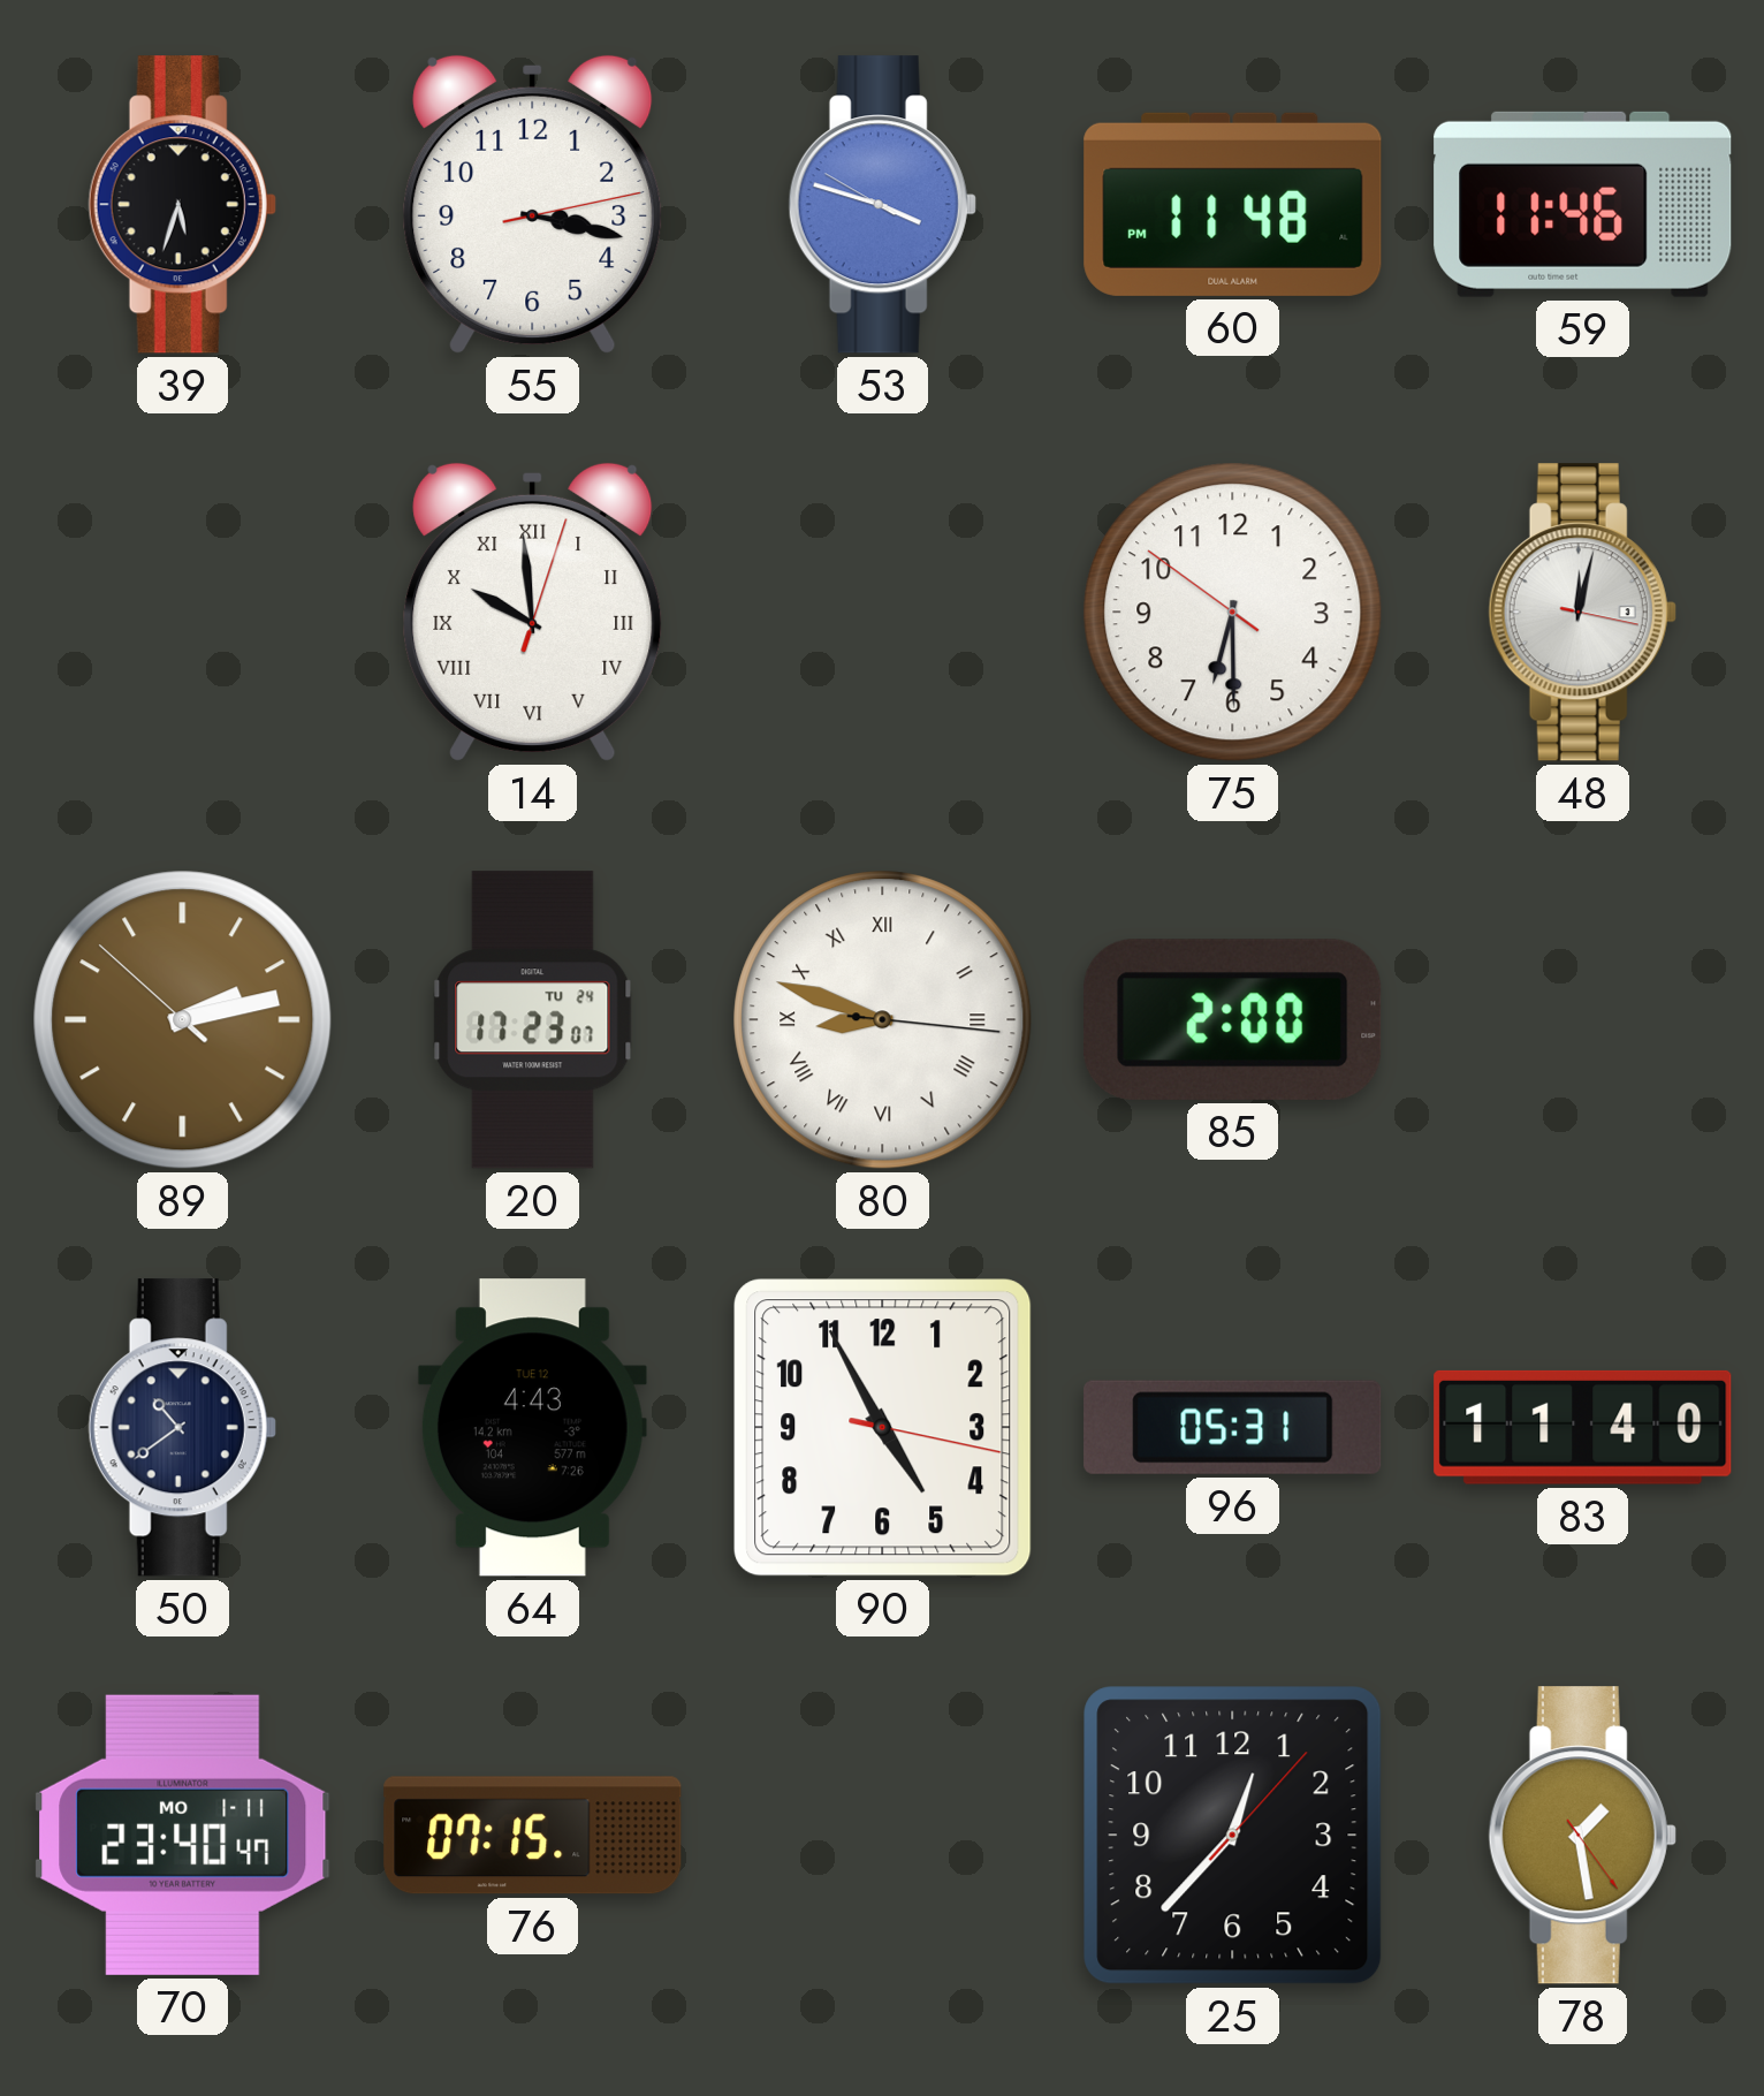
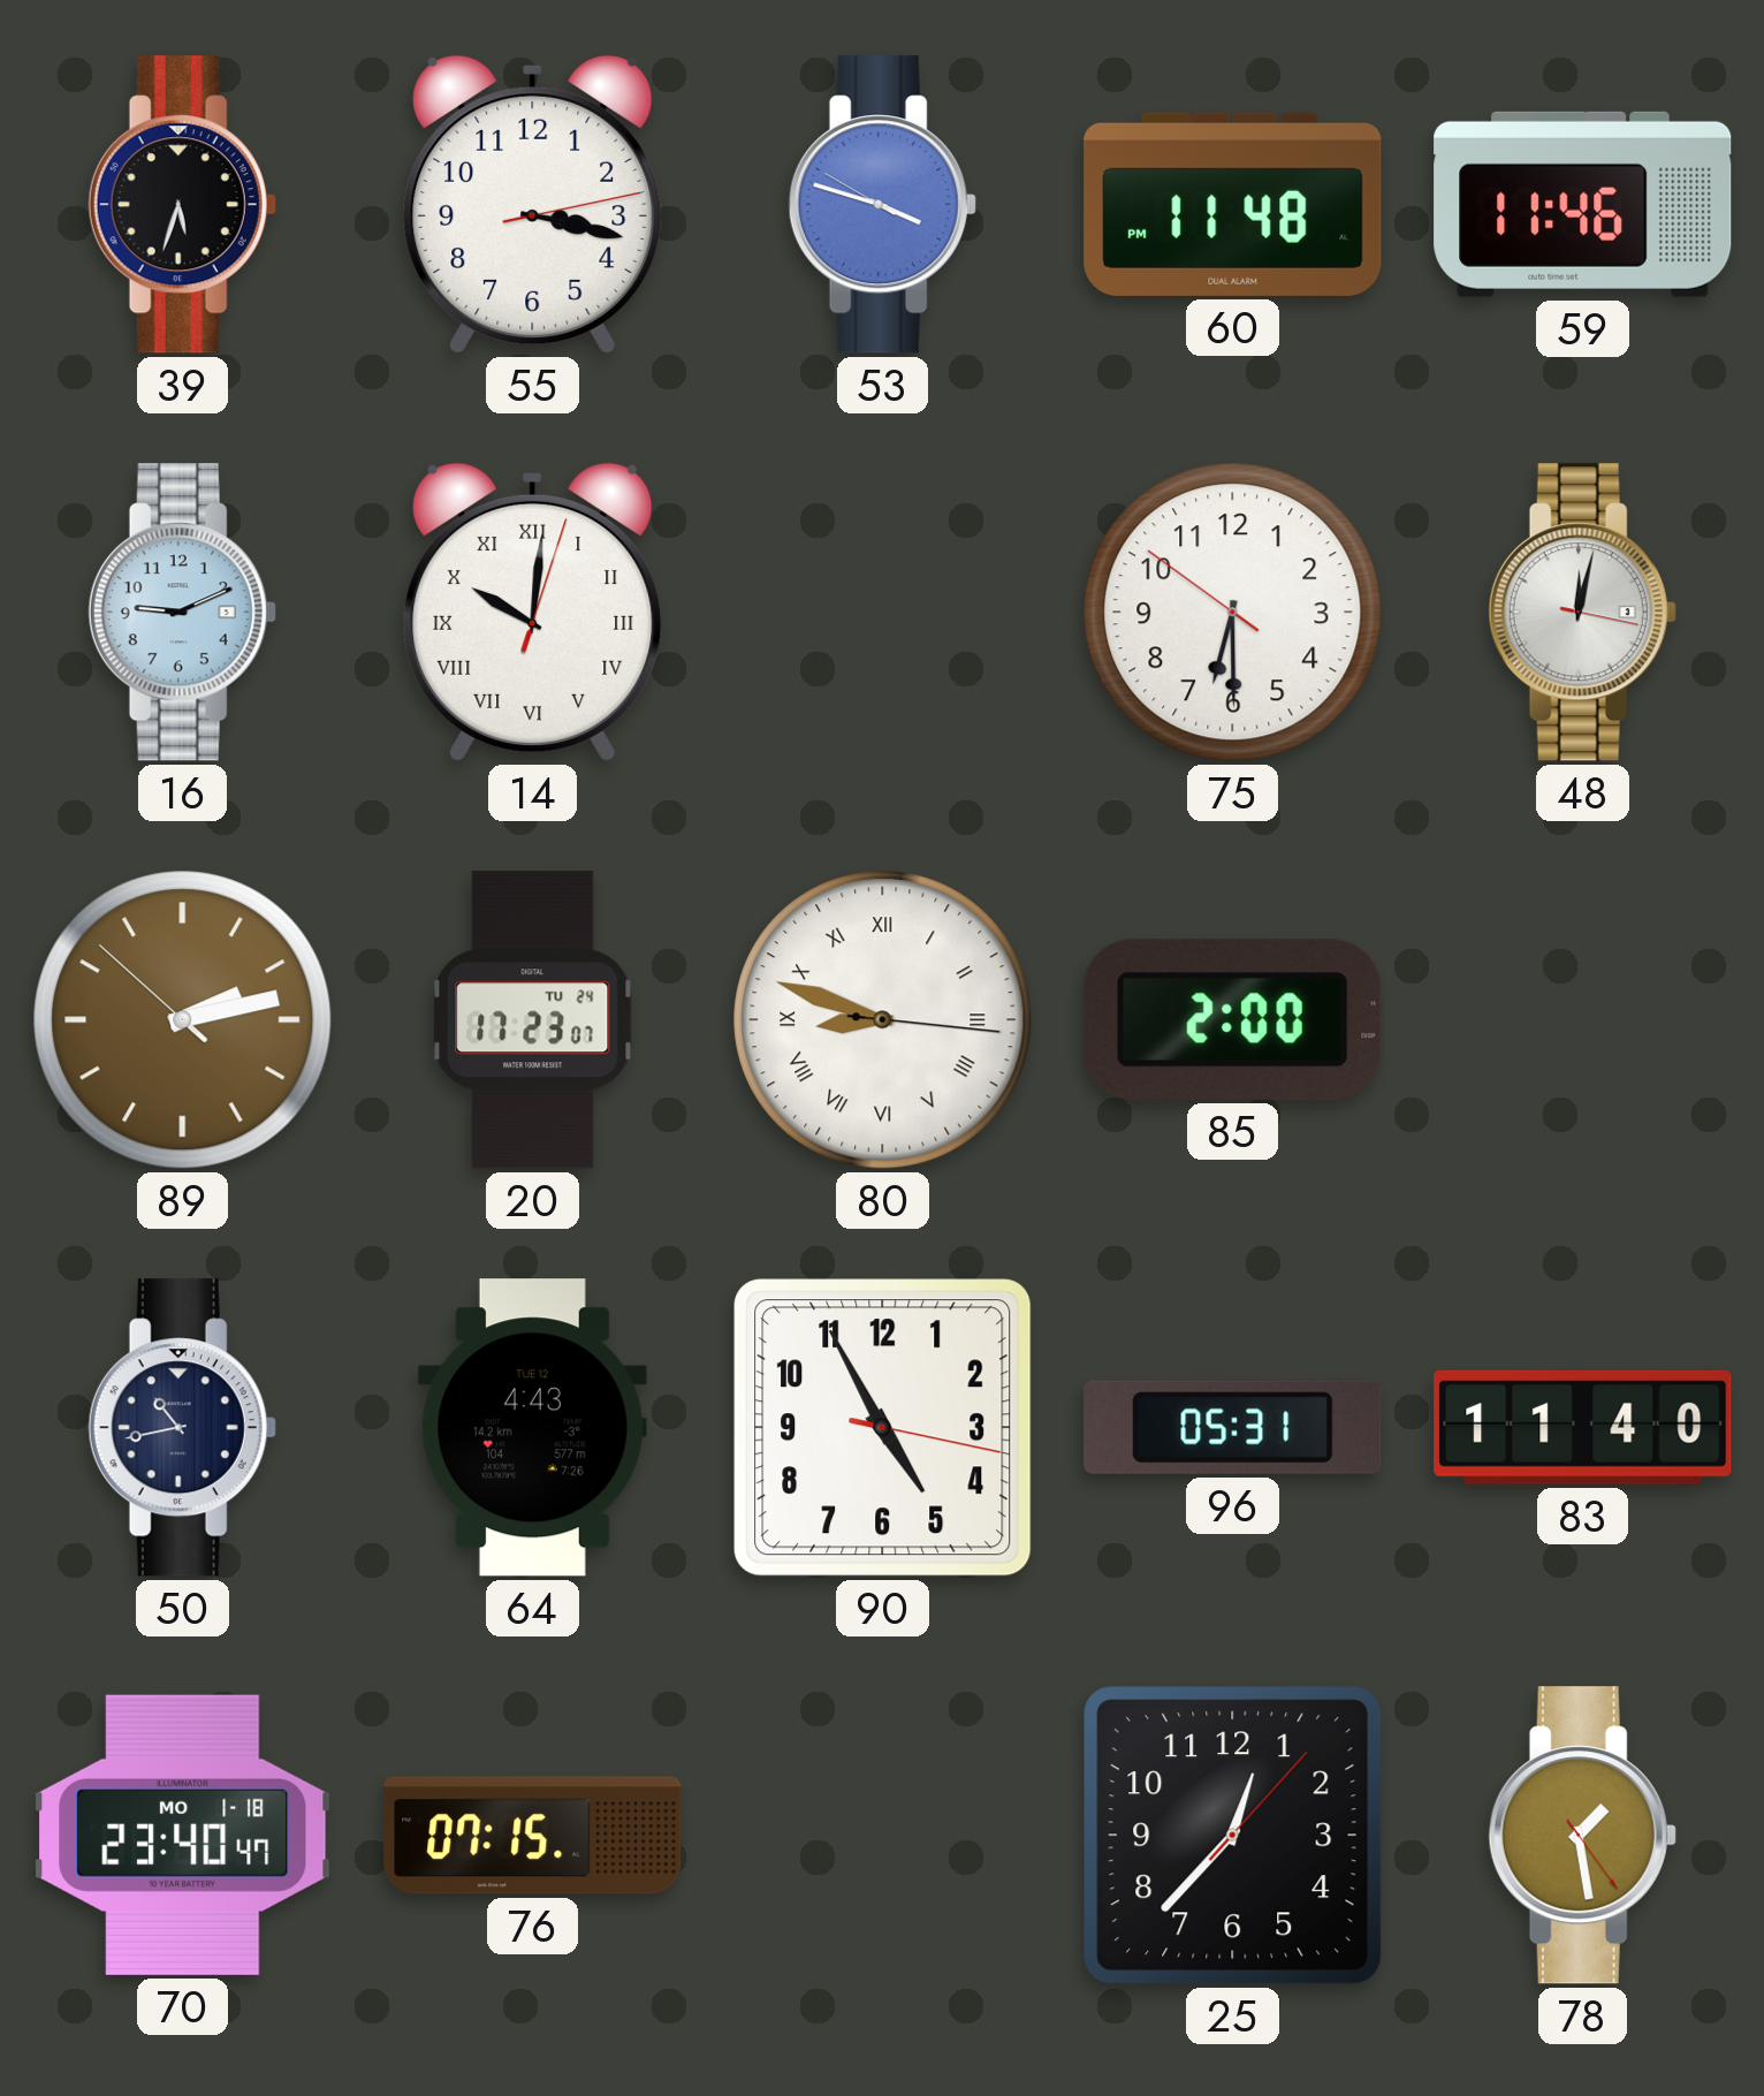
16: none -> 9:11 (182, 613)
14: 9:59 -> 10:01 (533, 612)
50: 10:39 -> 10:43 (182, 1428)
70 date: MO 1-11 -> MO 1-18 (183, 1835)
